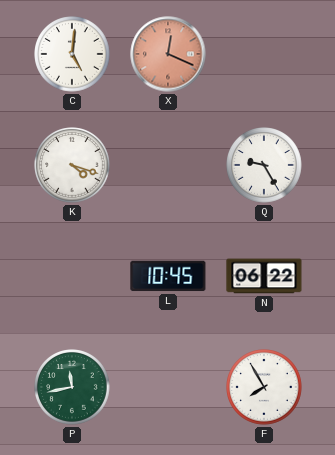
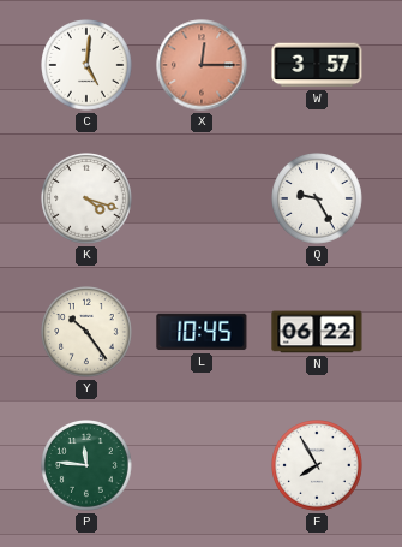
X: 12:19 -> 12:15 (202, 65)
W: none -> 3:57 (317, 65)
Y: none -> 10:24 (86, 332)
P: 11:43 -> 11:46 (86, 465)
